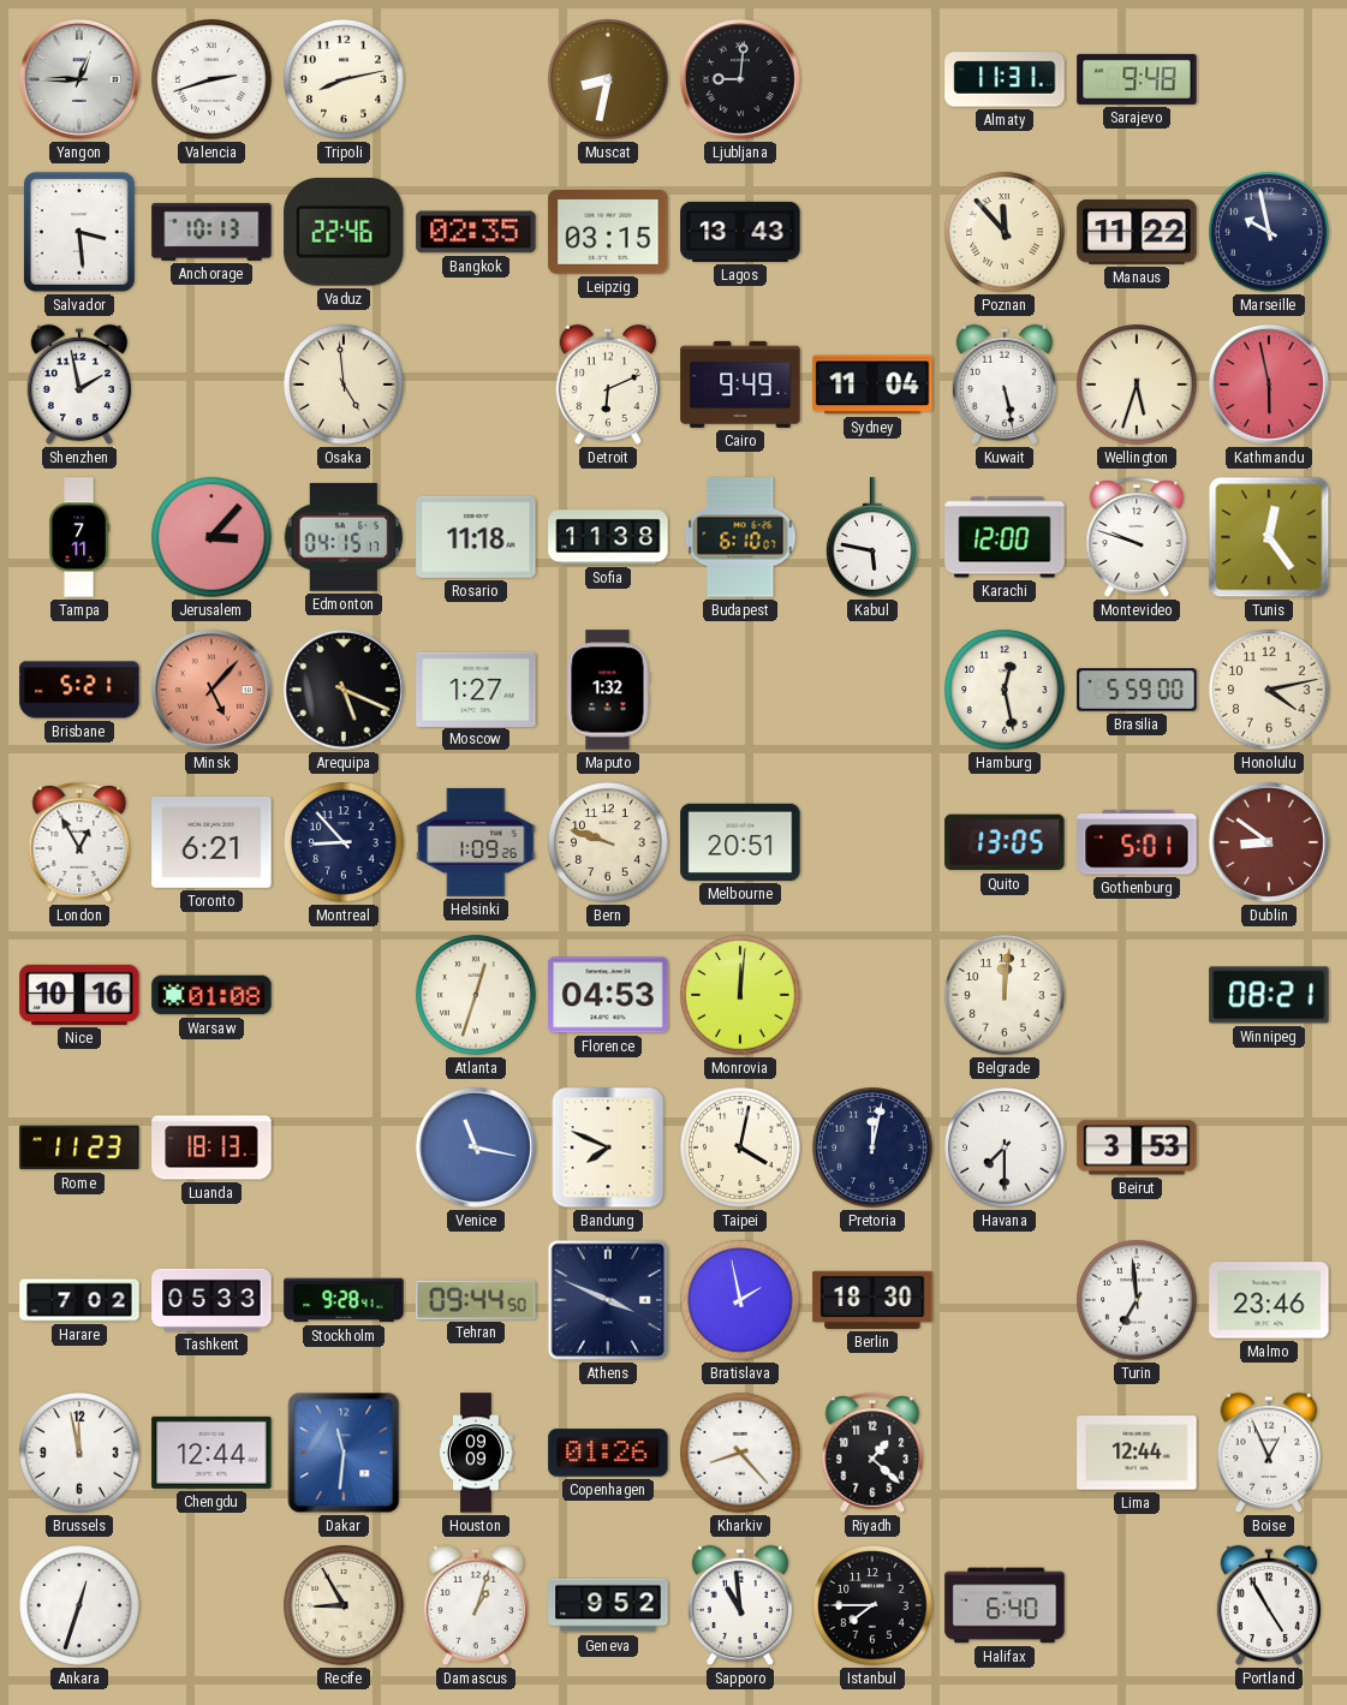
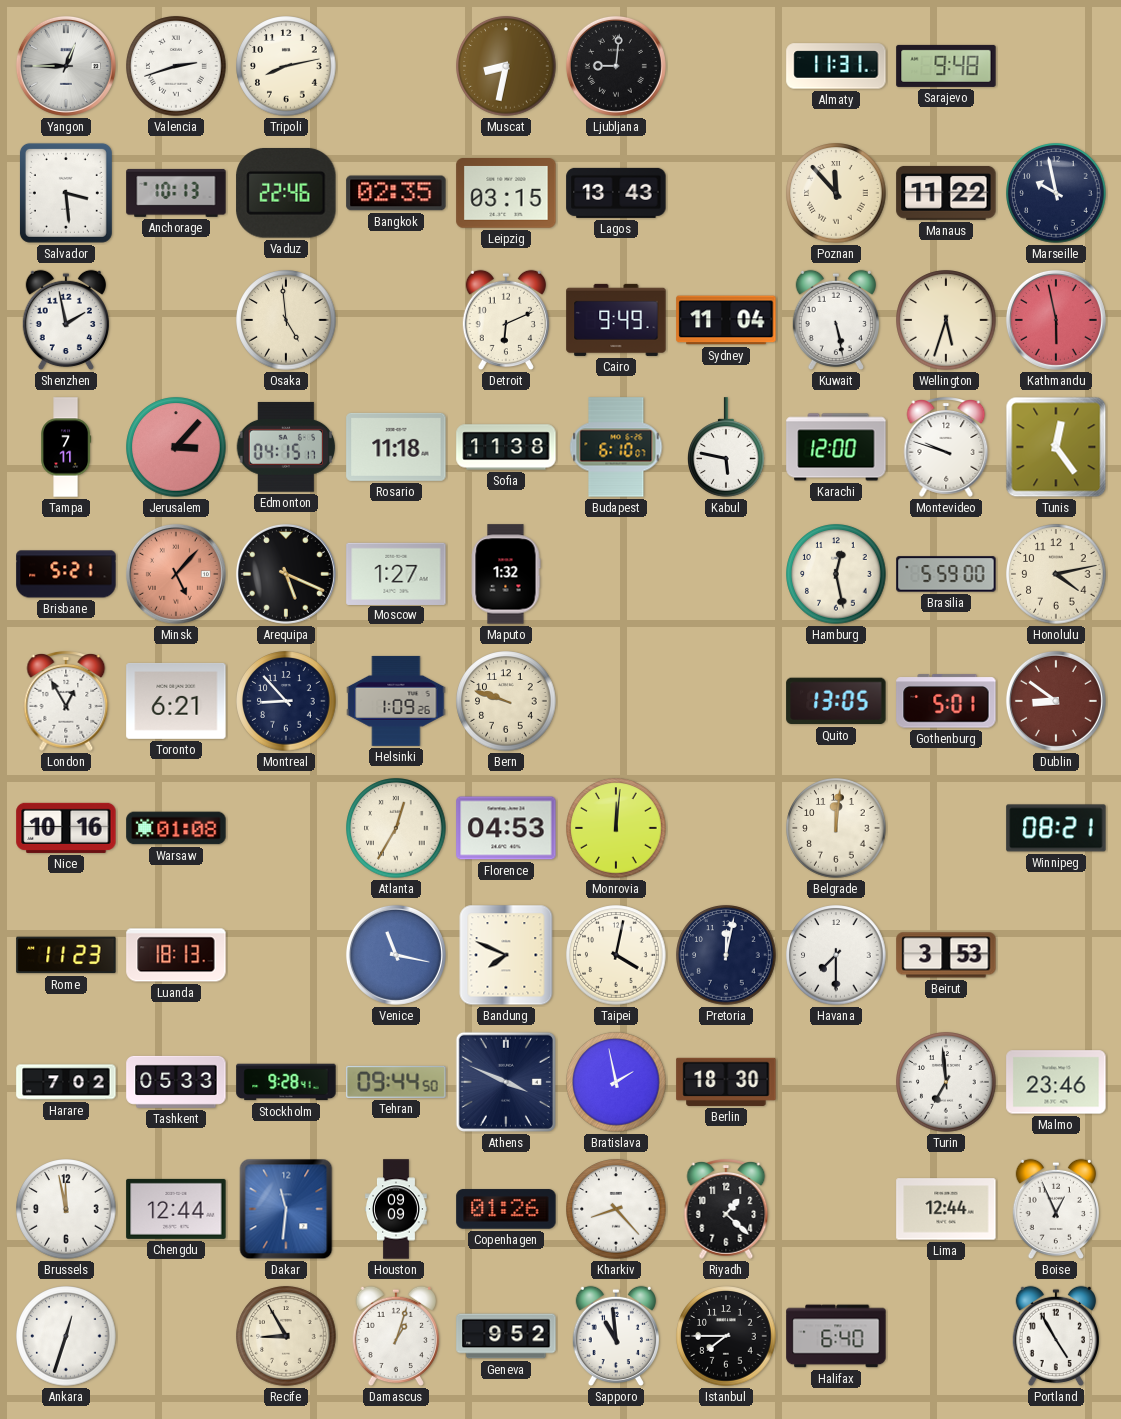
Melbourne: 20:51 -> none (740, 842)
Atlanta: 12:33 -> 12:35 (396, 828)
